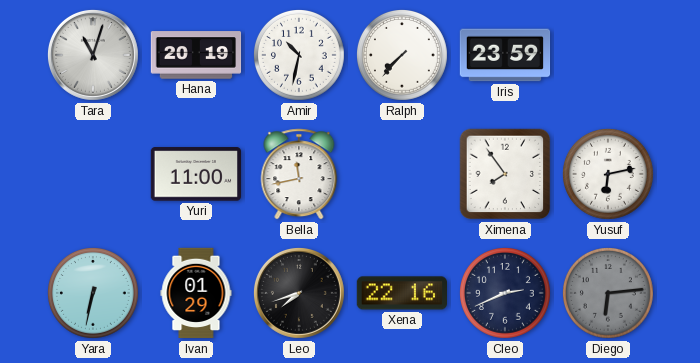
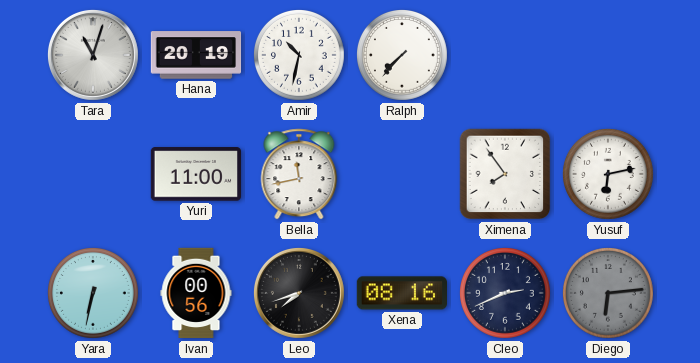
Iris: 23:59 -> none (505, 55)
Ivan: 01:29 -> 00:56 (196, 293)
Xena: 22:16 -> 08:16 (401, 293)
